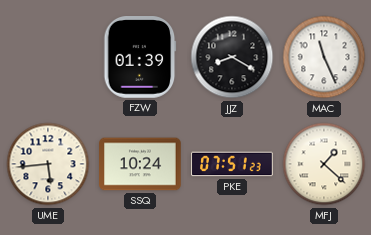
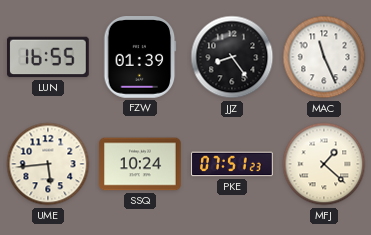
LUN: none -> 16:55 (49, 57)
JJZ: 8:20 -> 8:24 (232, 57)
